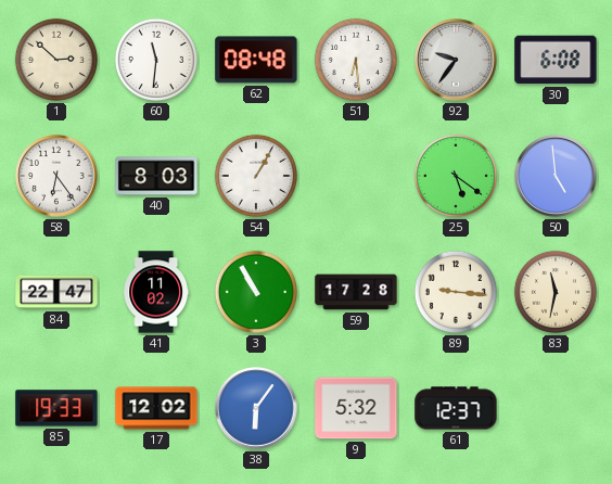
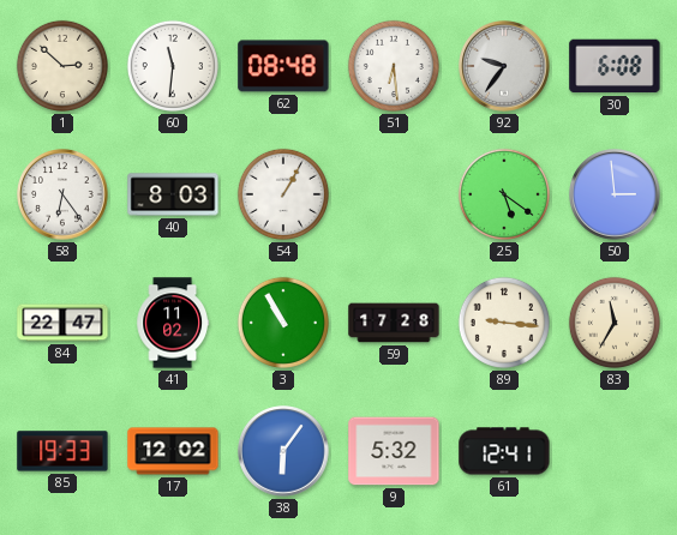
50: 4:59 -> 2:59 (615, 194)
83: 11:32 -> 11:35 (615, 323)
61: 12:37 -> 12:41 (504, 451)
